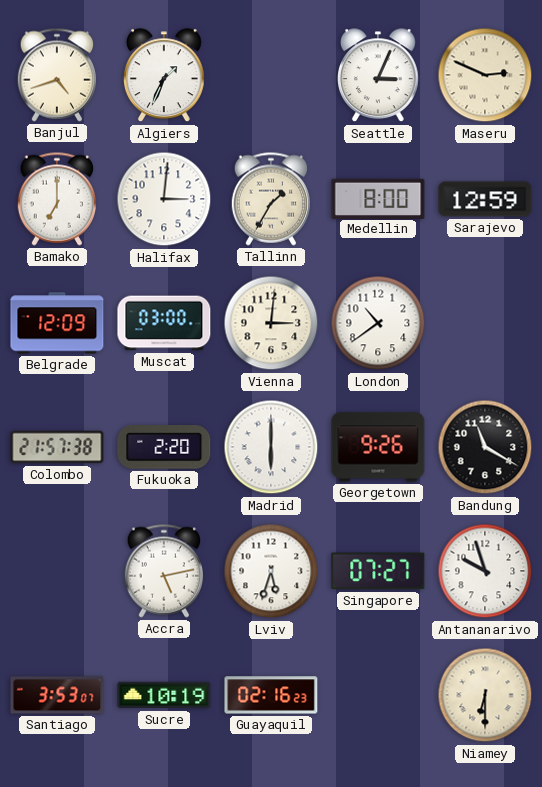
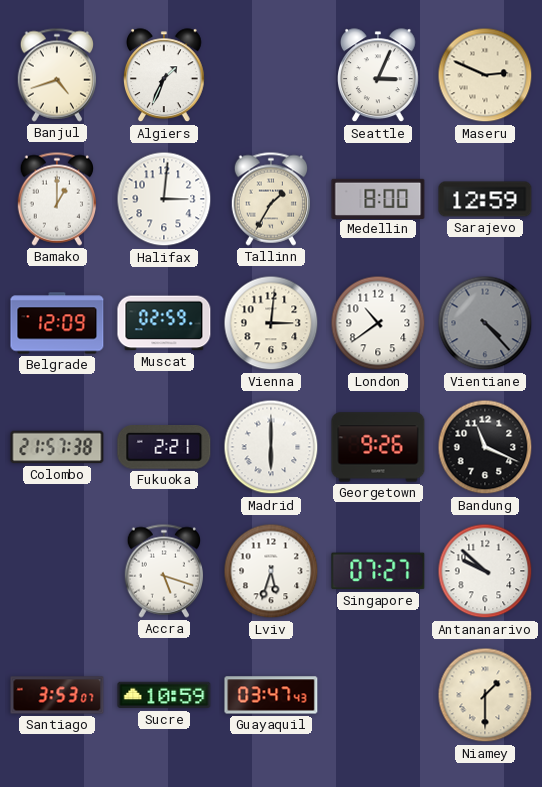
Bamako: 7:00 -> 1:00 (56, 199)
Muscat: 03:00 -> 02:59 (164, 323)
Vientiane: none -> 4:23 (485, 323)
Fukuoka: 2:20 -> 2:21 (164, 447)
Bandung: 11:20 -> 11:19 (485, 447)
Accra: 5:13 -> 5:18 (163, 571)
Antananarivo: 9:57 -> 9:52 (485, 571)
Sucre: 10:19 -> 10:59 (164, 695)
Guayaquil: 02:16 -> 03:47 (271, 695)
Niamey: 6:30 -> 1:30 (485, 695)
